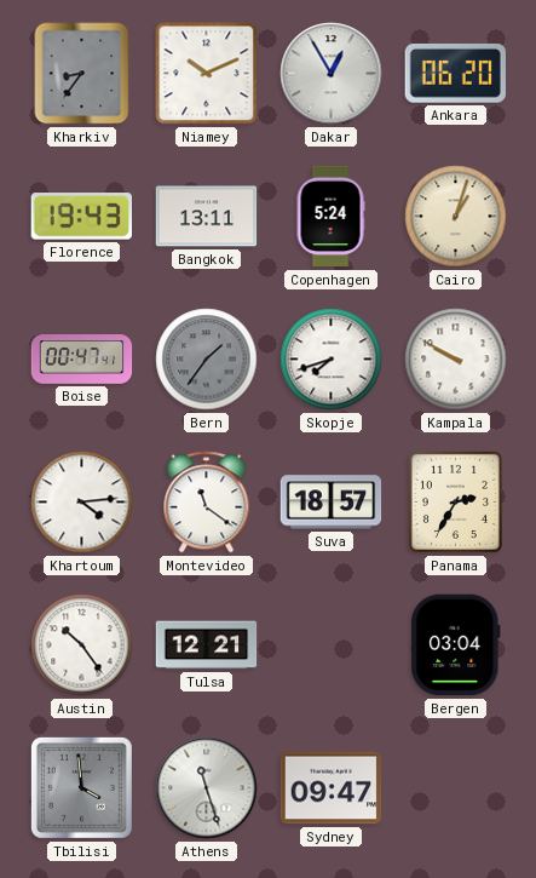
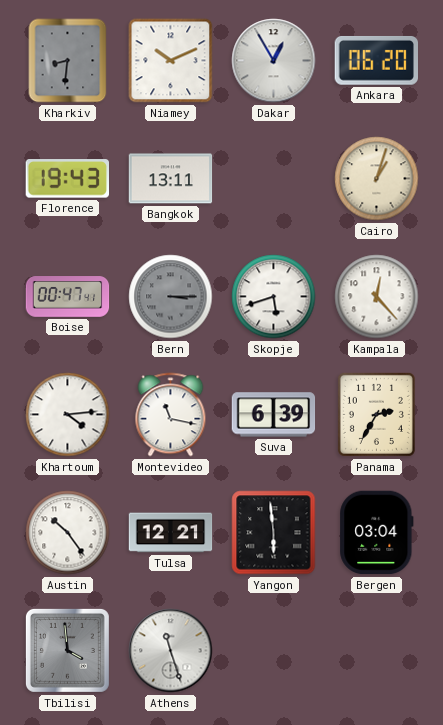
Kharkiv: 8:36 -> 8:31 (68, 61)
Copenhagen: 5:24 -> none (330, 217)
Bern: 1:36 -> 3:15 (171, 297)
Skopje: 7:42 -> 5:42 (274, 297)
Kampala: 9:50 -> 12:23 (377, 297)
Montevideo: 11:21 -> 11:17 (171, 415)
Suva: 18:57 -> 6:39 (274, 415)
Yangon: none -> 5:59 (274, 533)
Sydney: 09:47 -> none (332, 788)
